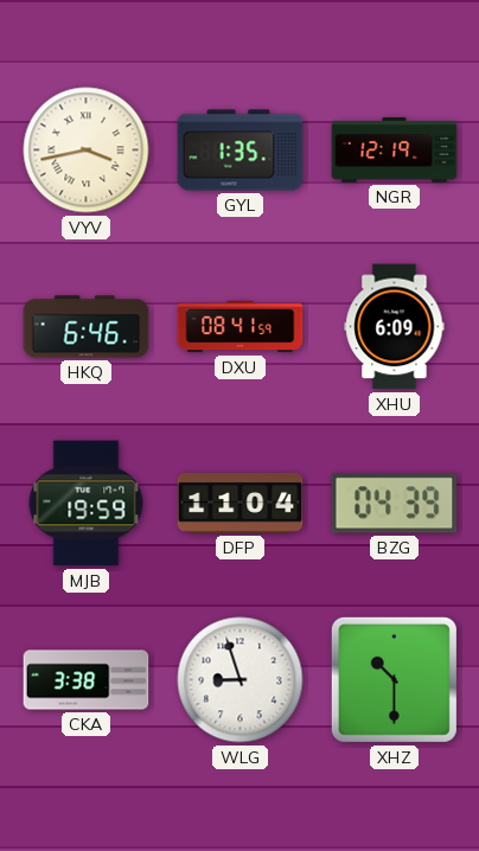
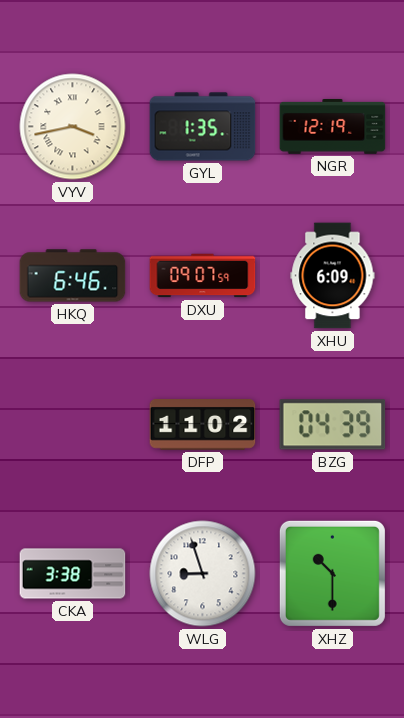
DXU: 08:41 -> 09:07 (203, 276)
MJB: 19:59 -> none (87, 504)
DFP: 11:04 -> 11:02 (203, 425)
